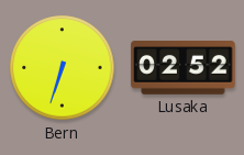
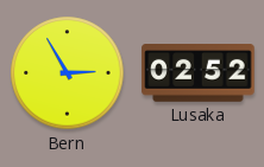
Bern: 6:33 -> 2:55 (68, 73)
